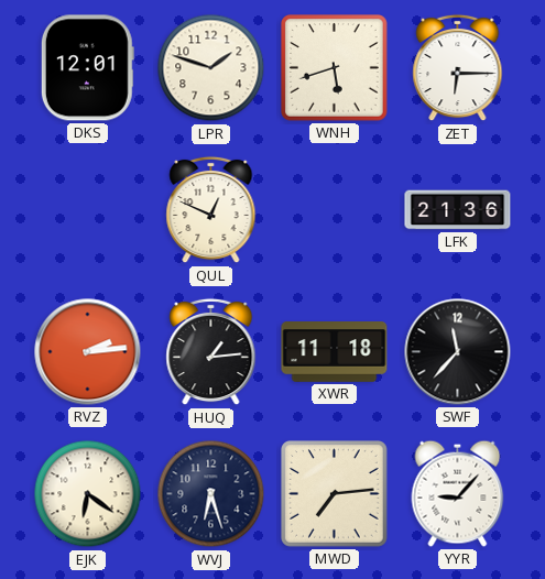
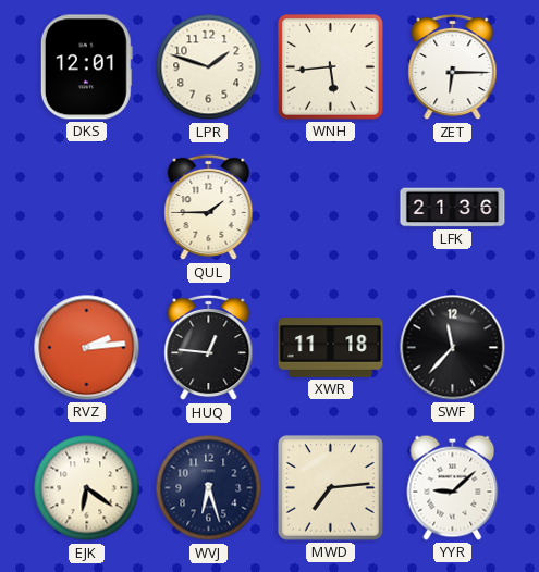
WNH: 5:42 -> 5:44 (331, 67)
QUL: 12:49 -> 1:45 (209, 208)
HUQ: 1:14 -> 12:46 (209, 348)
YYR: 9:07 -> 9:08 (453, 487)
